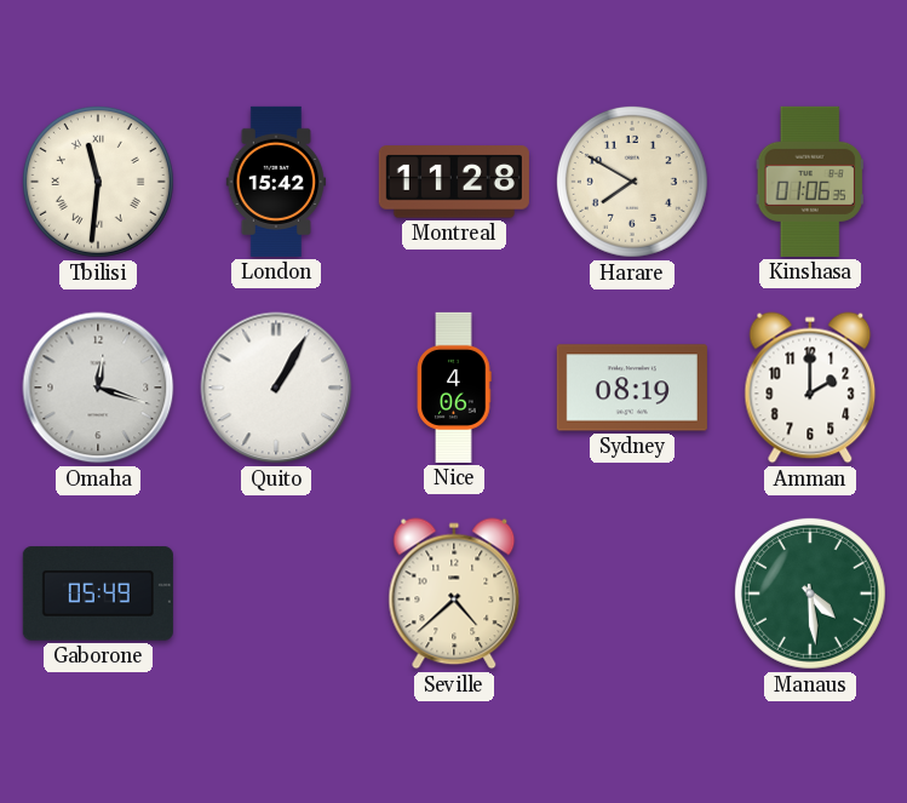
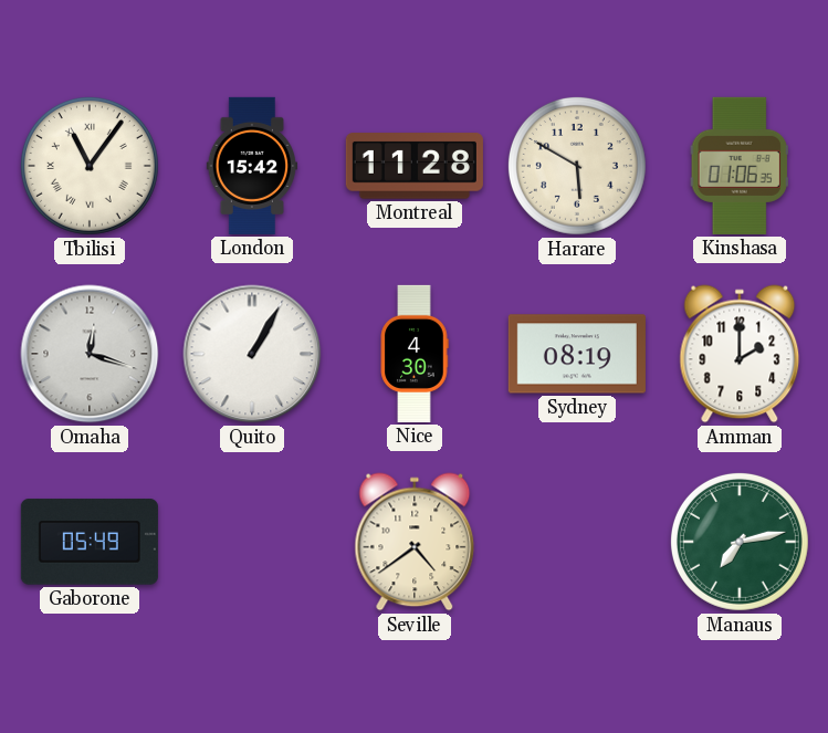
Tbilisi: 11:31 -> 11:06 (90, 166)
Harare: 7:50 -> 5:50 (577, 166)
Nice: 4:06 -> 4:30 (415, 354)
Seville: 4:38 -> 4:39 (415, 542)
Manaus: 4:29 -> 7:13 (740, 542)
